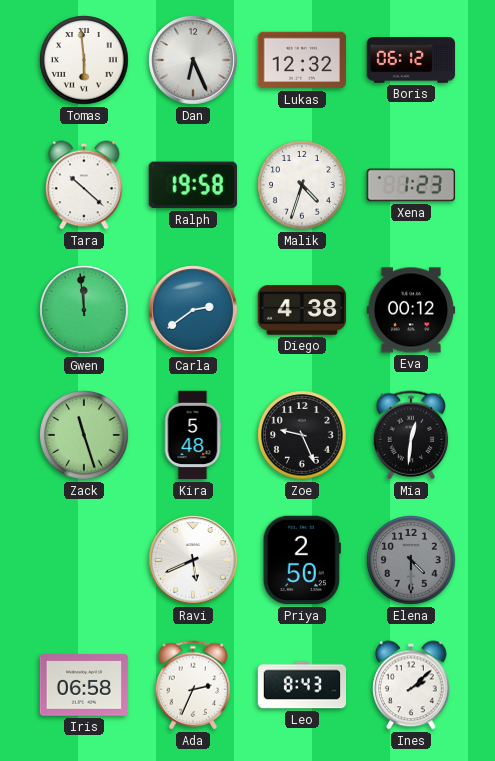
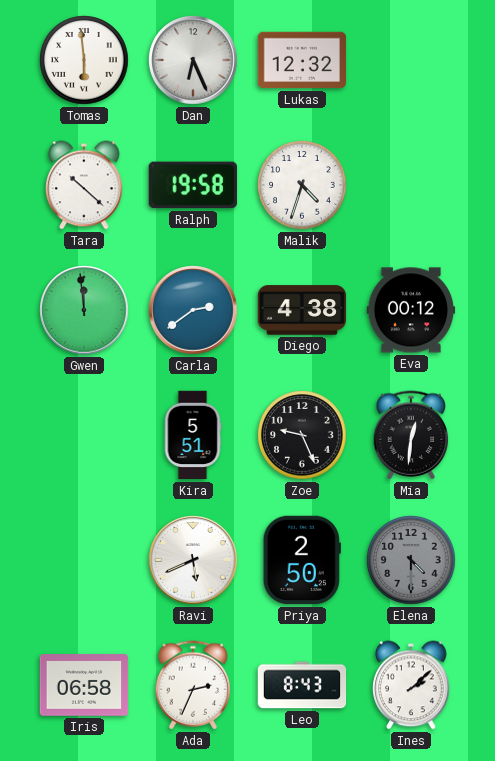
Boris: 06:12 -> none (411, 60)
Xena: 1:23 -> none (411, 185)
Zack: 11:27 -> none (84, 435)
Kira: 5:48 -> 5:51 (193, 435)
